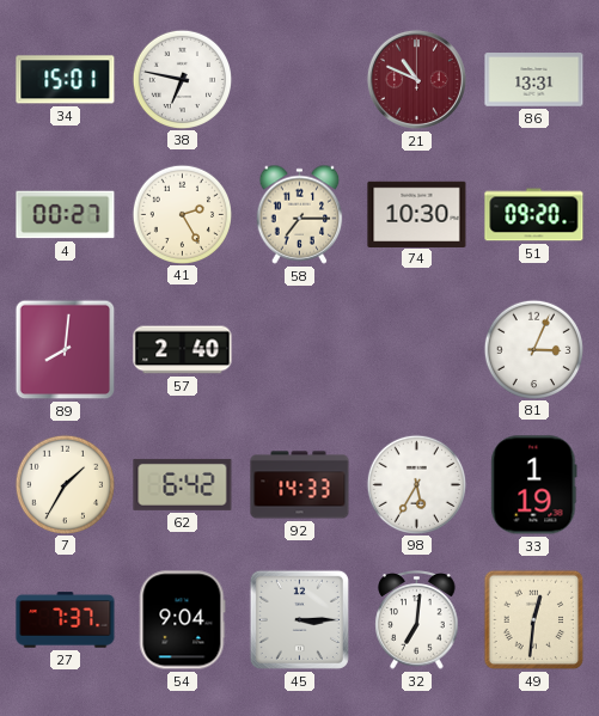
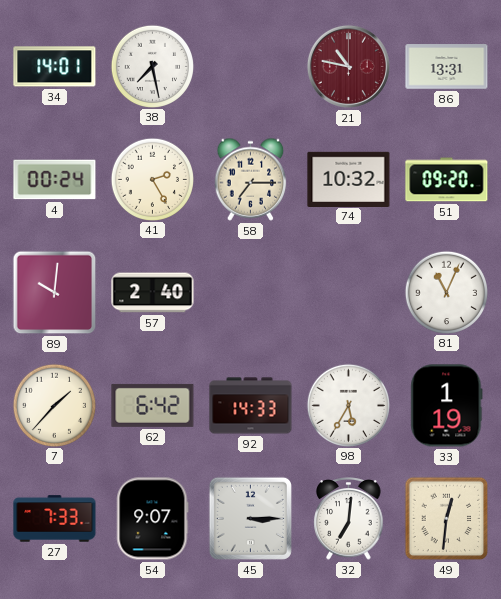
34: 15:01 -> 14:01 (55, 67)
38: 6:47 -> 7:28 (152, 66)
21: 10:49 -> 10:47 (348, 66)
4: 00:27 -> 00:24 (55, 180)
74: 10:30 -> 10:32 (349, 179)
89: 8:01 -> 10:01 (55, 293)
81: 3:04 -> 11:04 (446, 292)
7: 1:35 -> 1:37 (54, 405)
27: 7:37 -> 7:33 (55, 519)
54: 9:04 -> 9:07 (152, 519)
